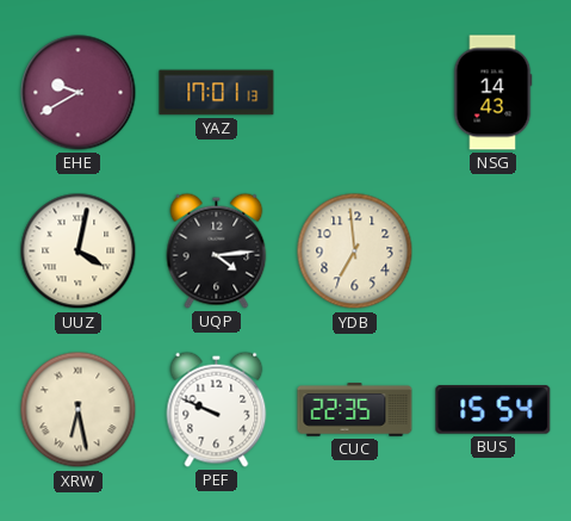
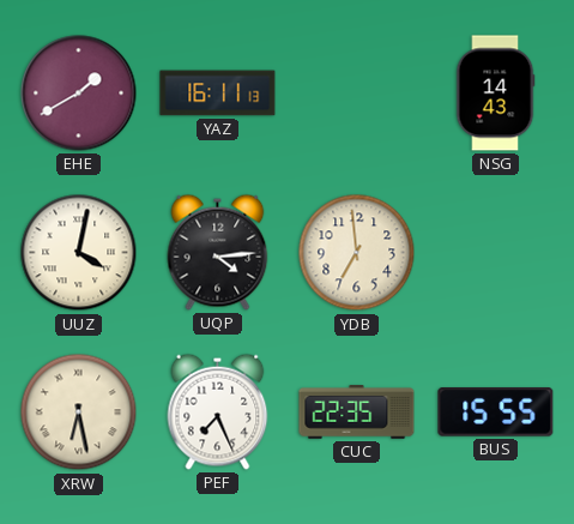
EHE: 9:40 -> 1:40 (79, 94)
YAZ: 17:01 -> 16:11 (218, 94)
PEF: 9:49 -> 7:26 (218, 411)
BUS: 15:54 -> 15:55 (496, 412)
